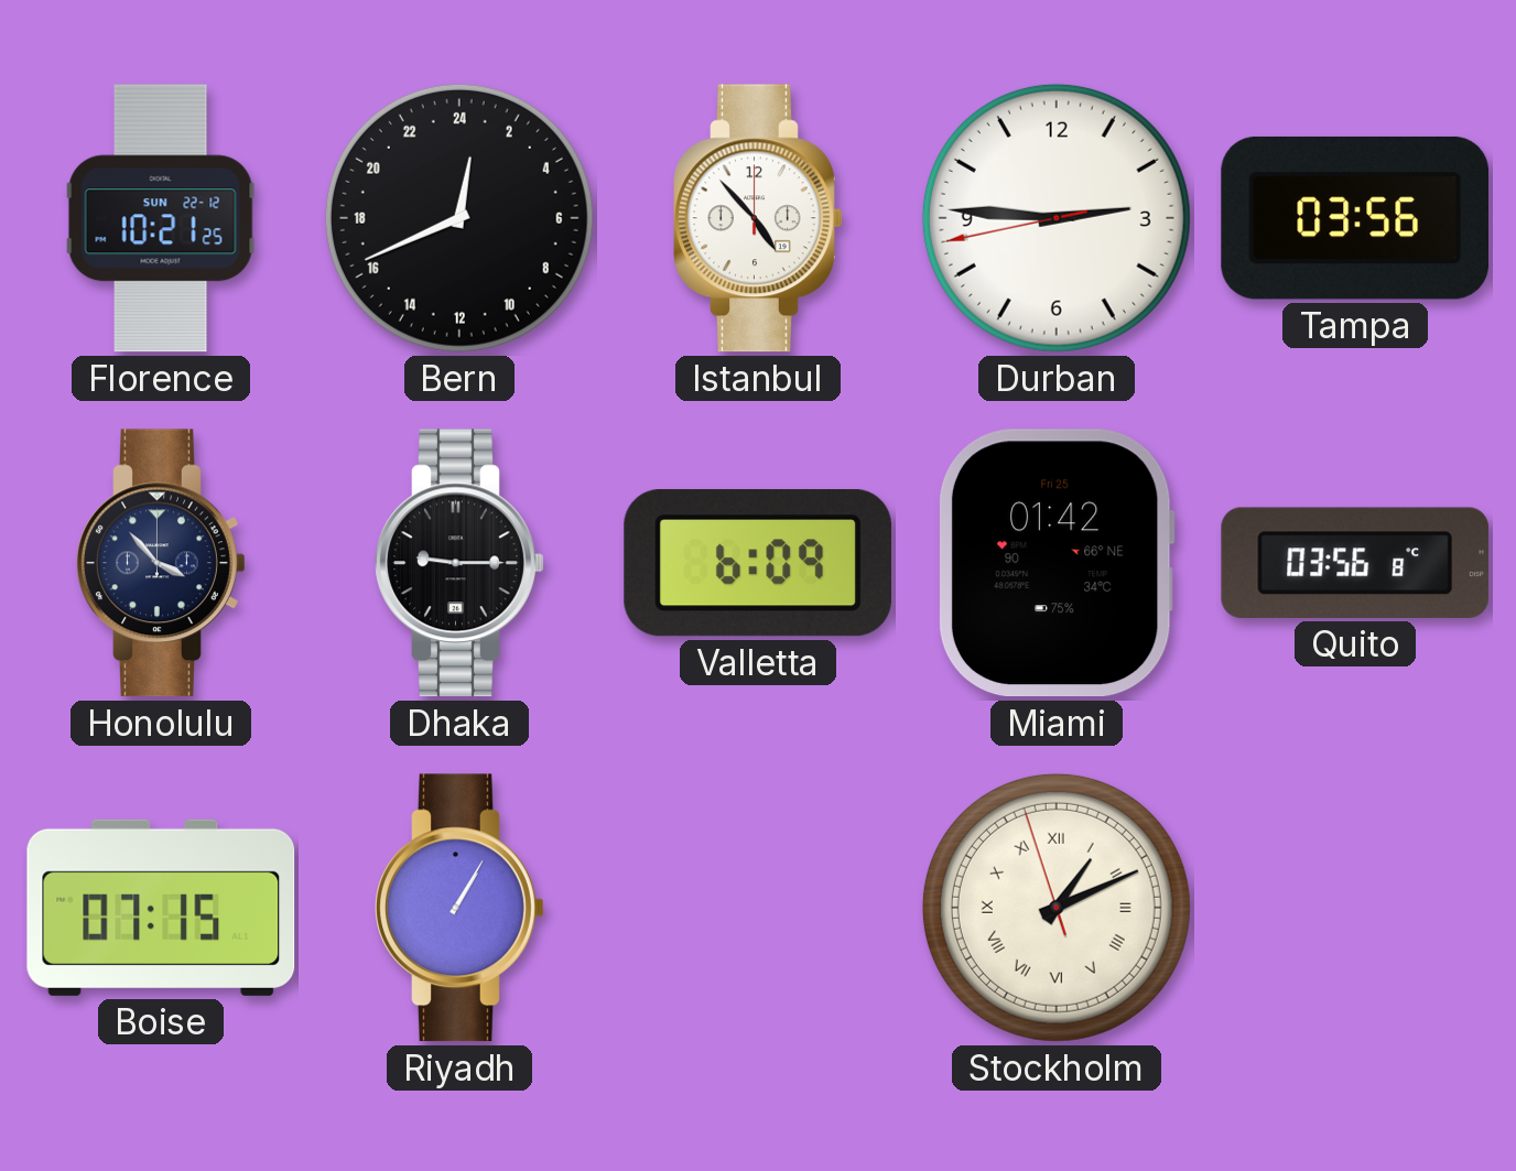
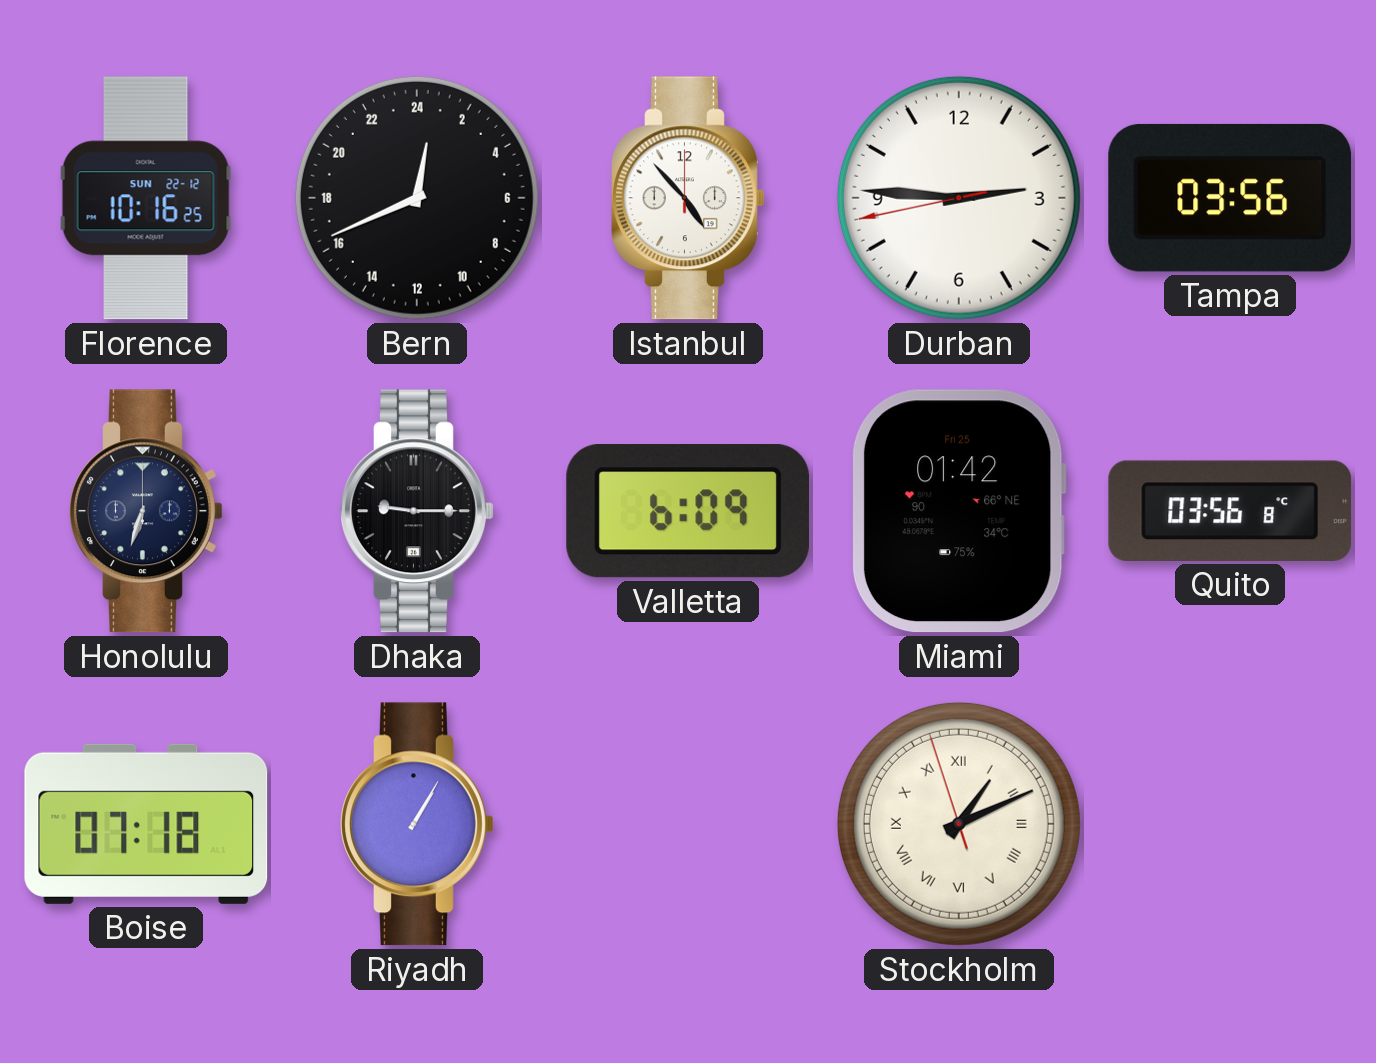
Florence: 10:21 -> 10:16 (146, 198)
Honolulu: 3:53 -> 6:33 (146, 511)
Boise: 07:15 -> 07:18 (146, 824)
